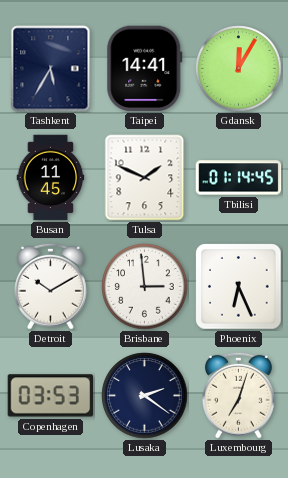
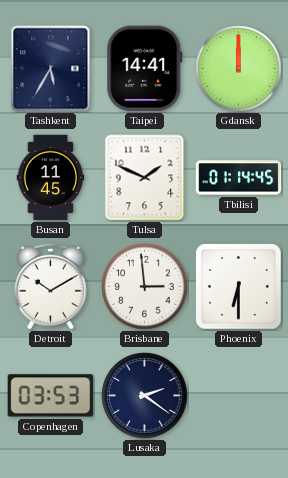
Gdansk: 12:05 -> 12:00 (239, 69)
Phoenix: 6:26 -> 6:30 (239, 287)
Luxembourg: 7:03 -> none (239, 395)
